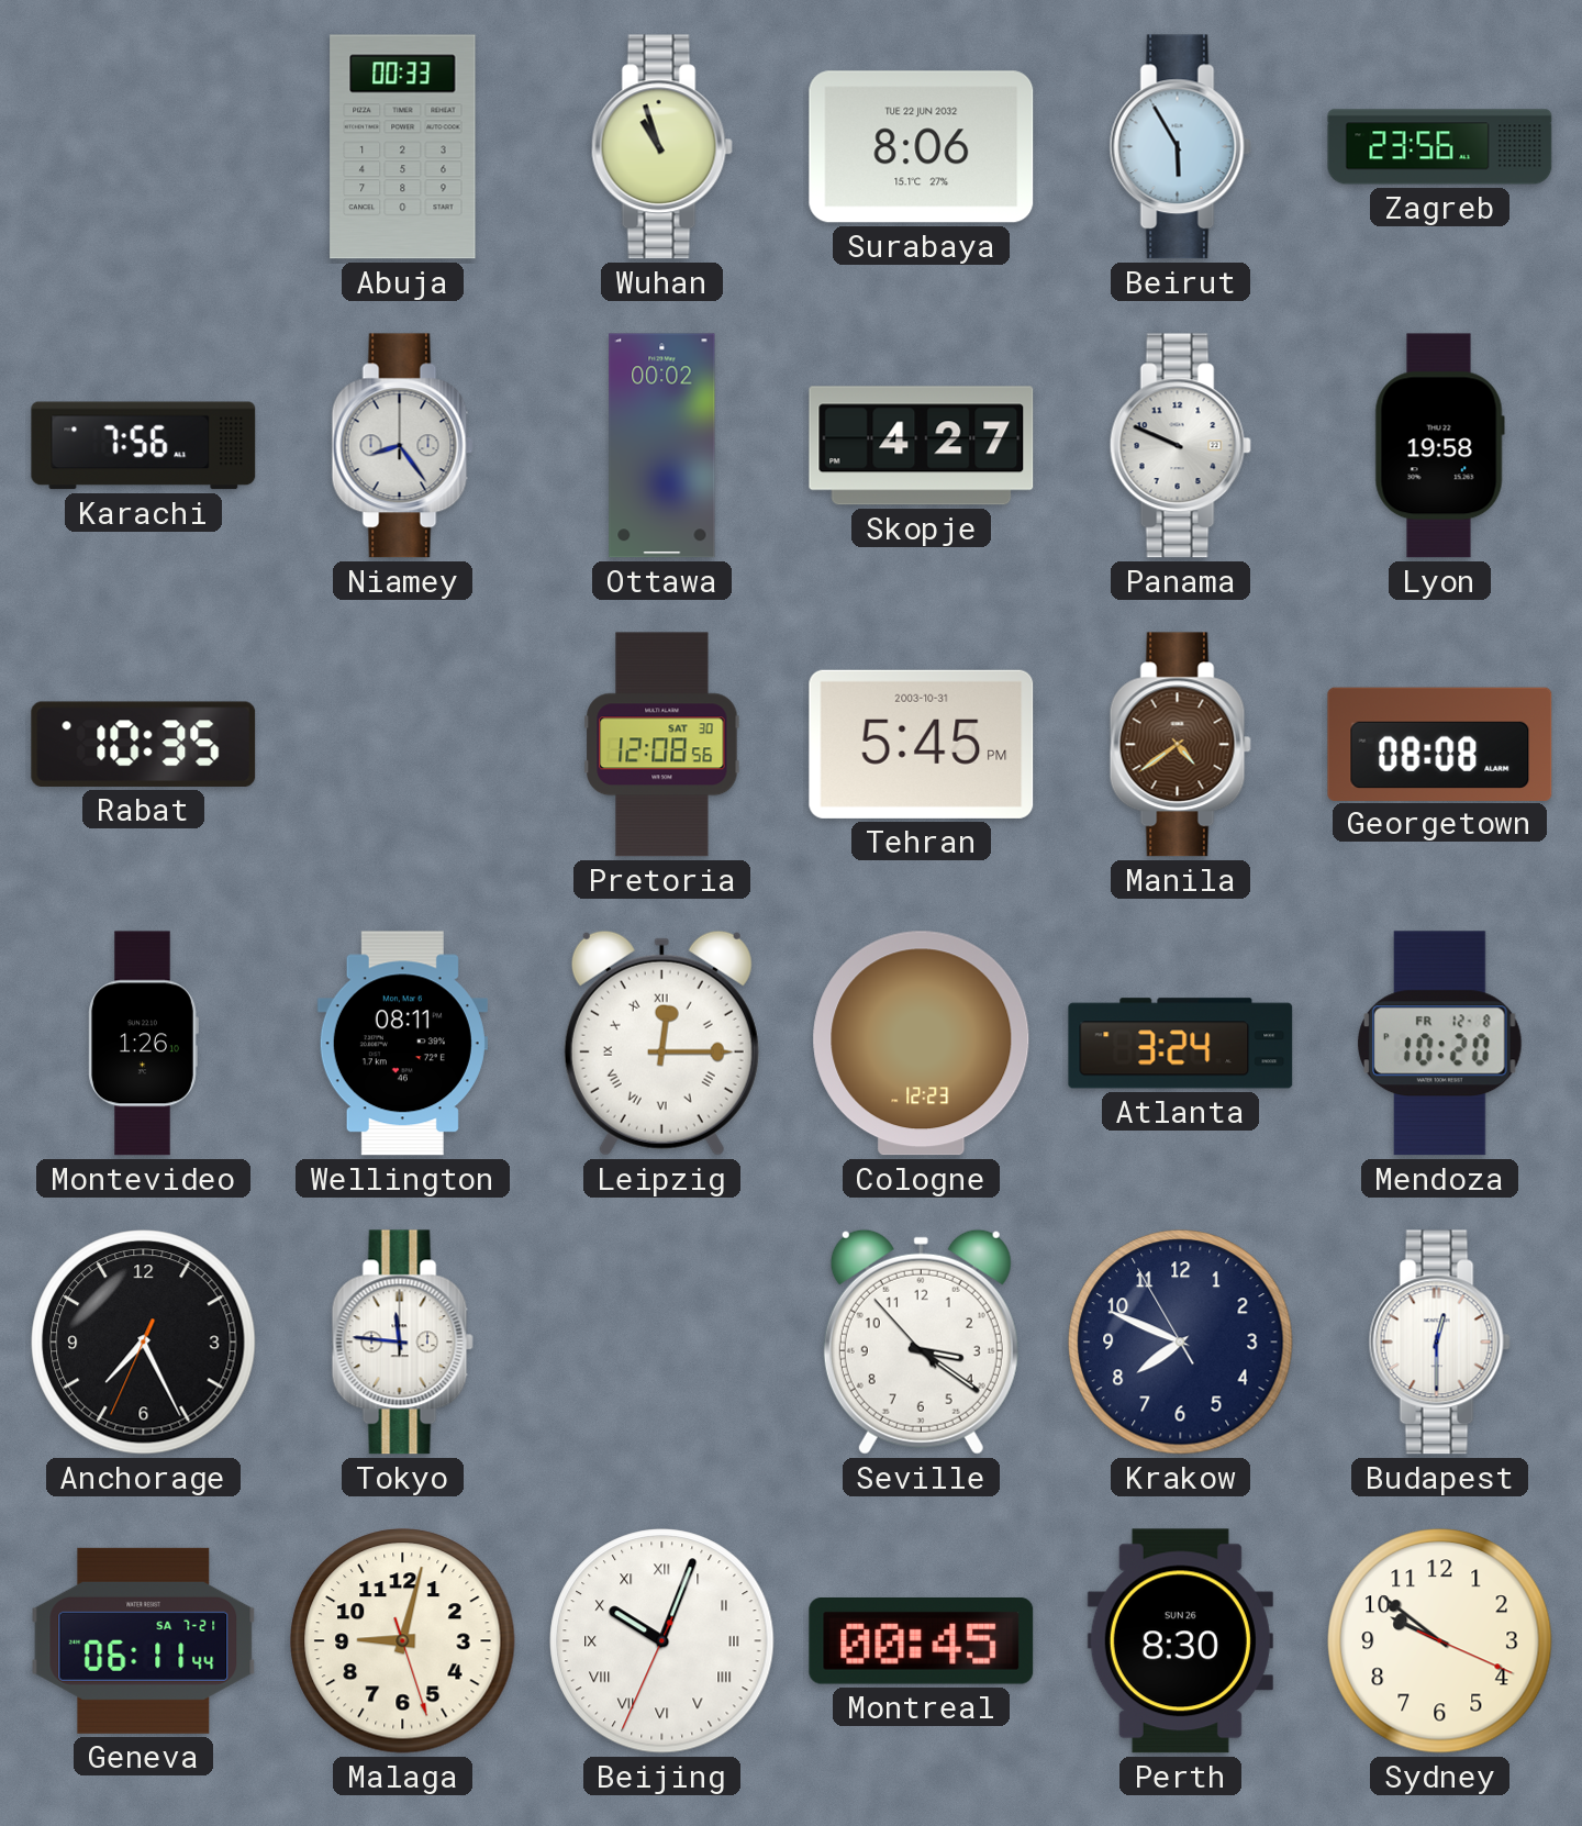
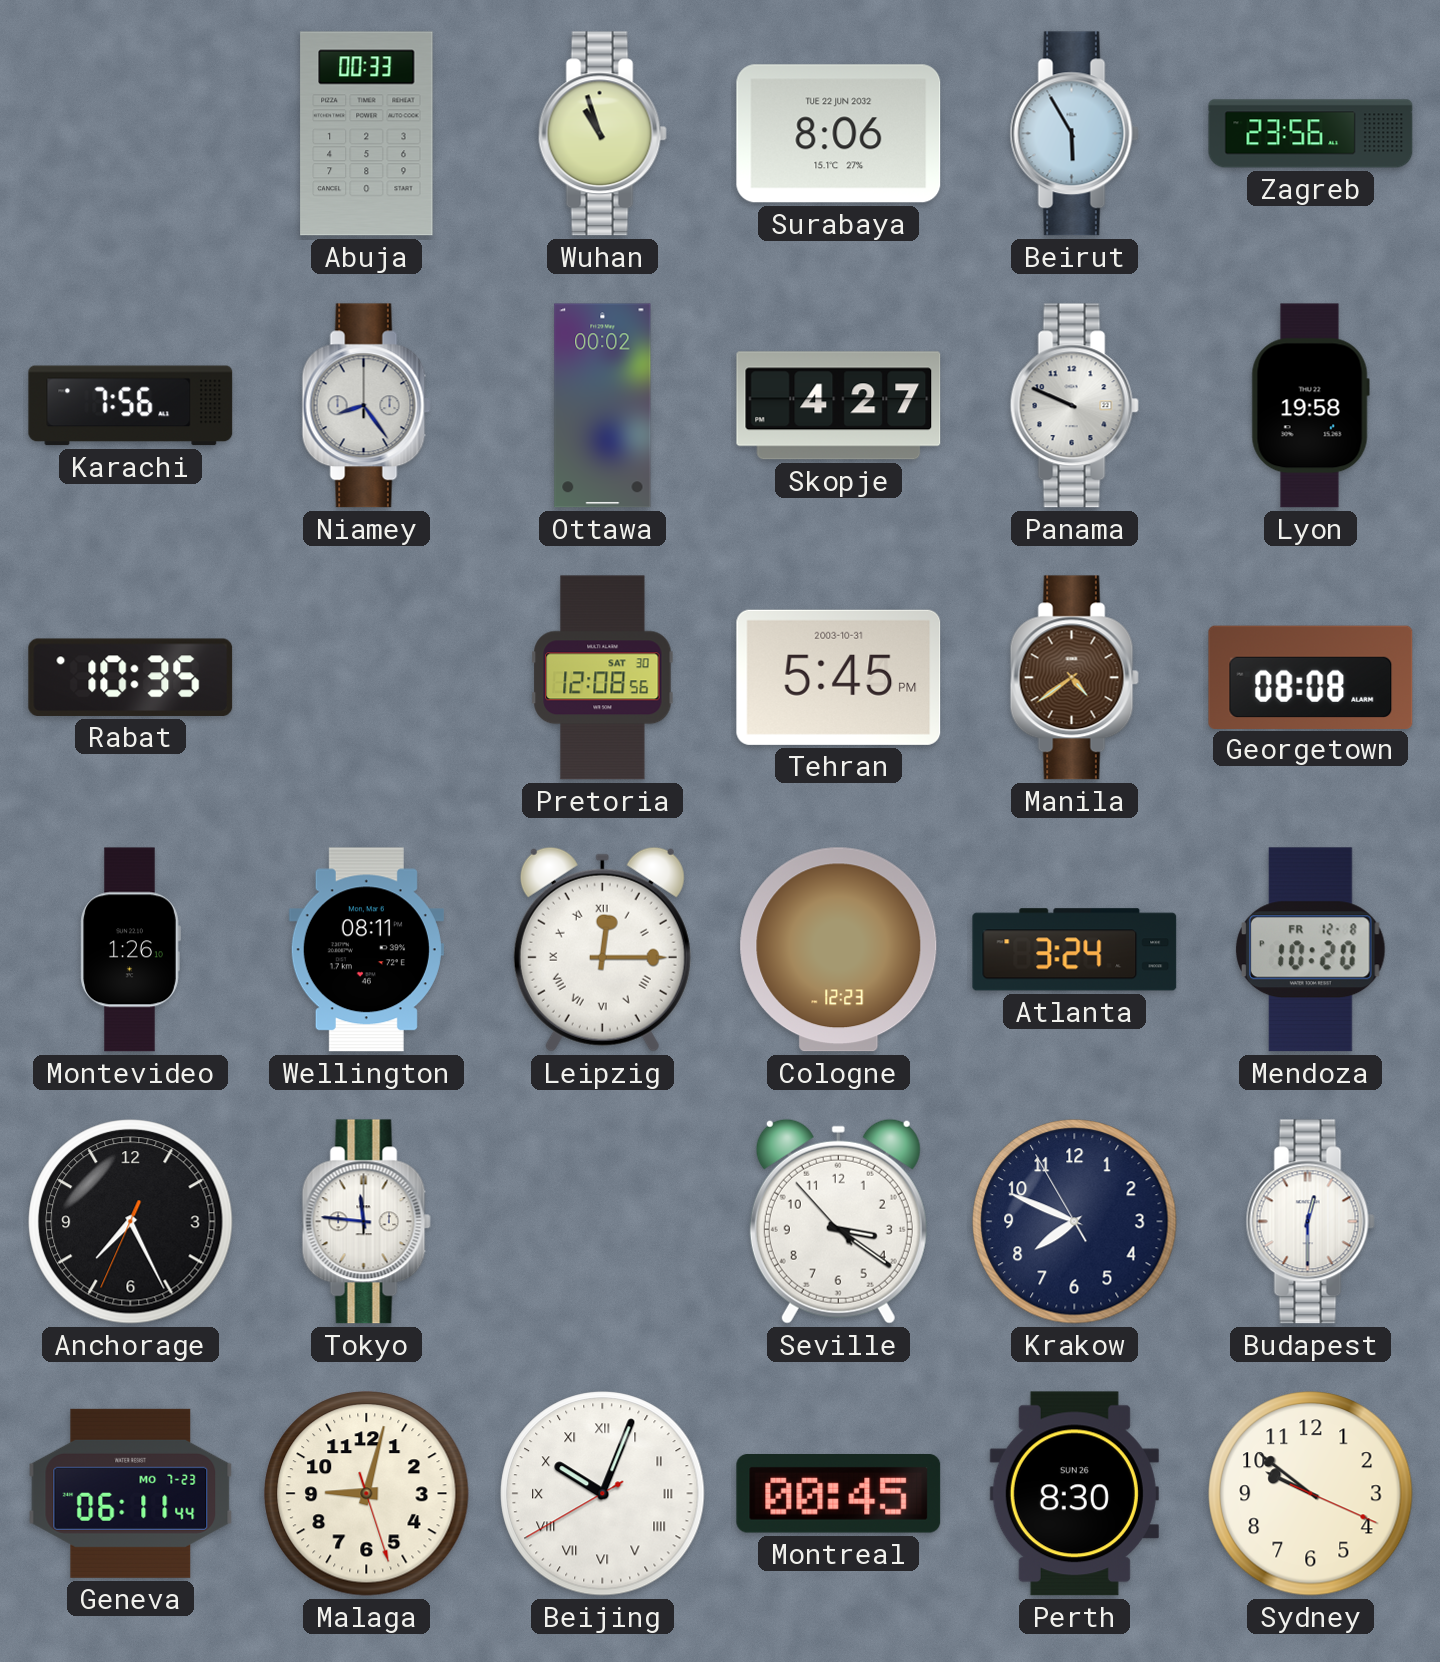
Geneva date: SA 7-21 -> MO 7-23 (131, 1493)
Beijing: 10:03:34 -> 10:03:40 (603, 1494)
